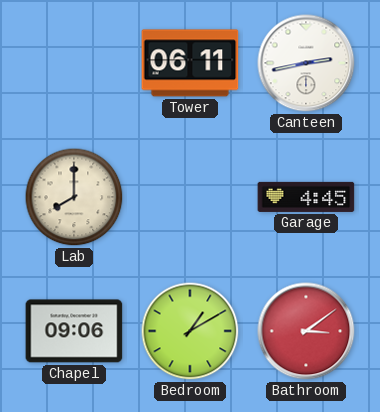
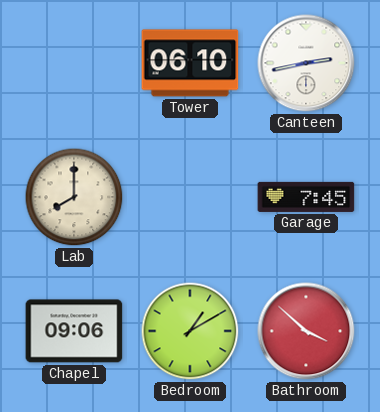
Tower: 06:11 -> 06:10 (190, 63)
Garage: 4:45 -> 7:45 (306, 197)
Bathroom: 3:09 -> 3:52 (306, 331)
